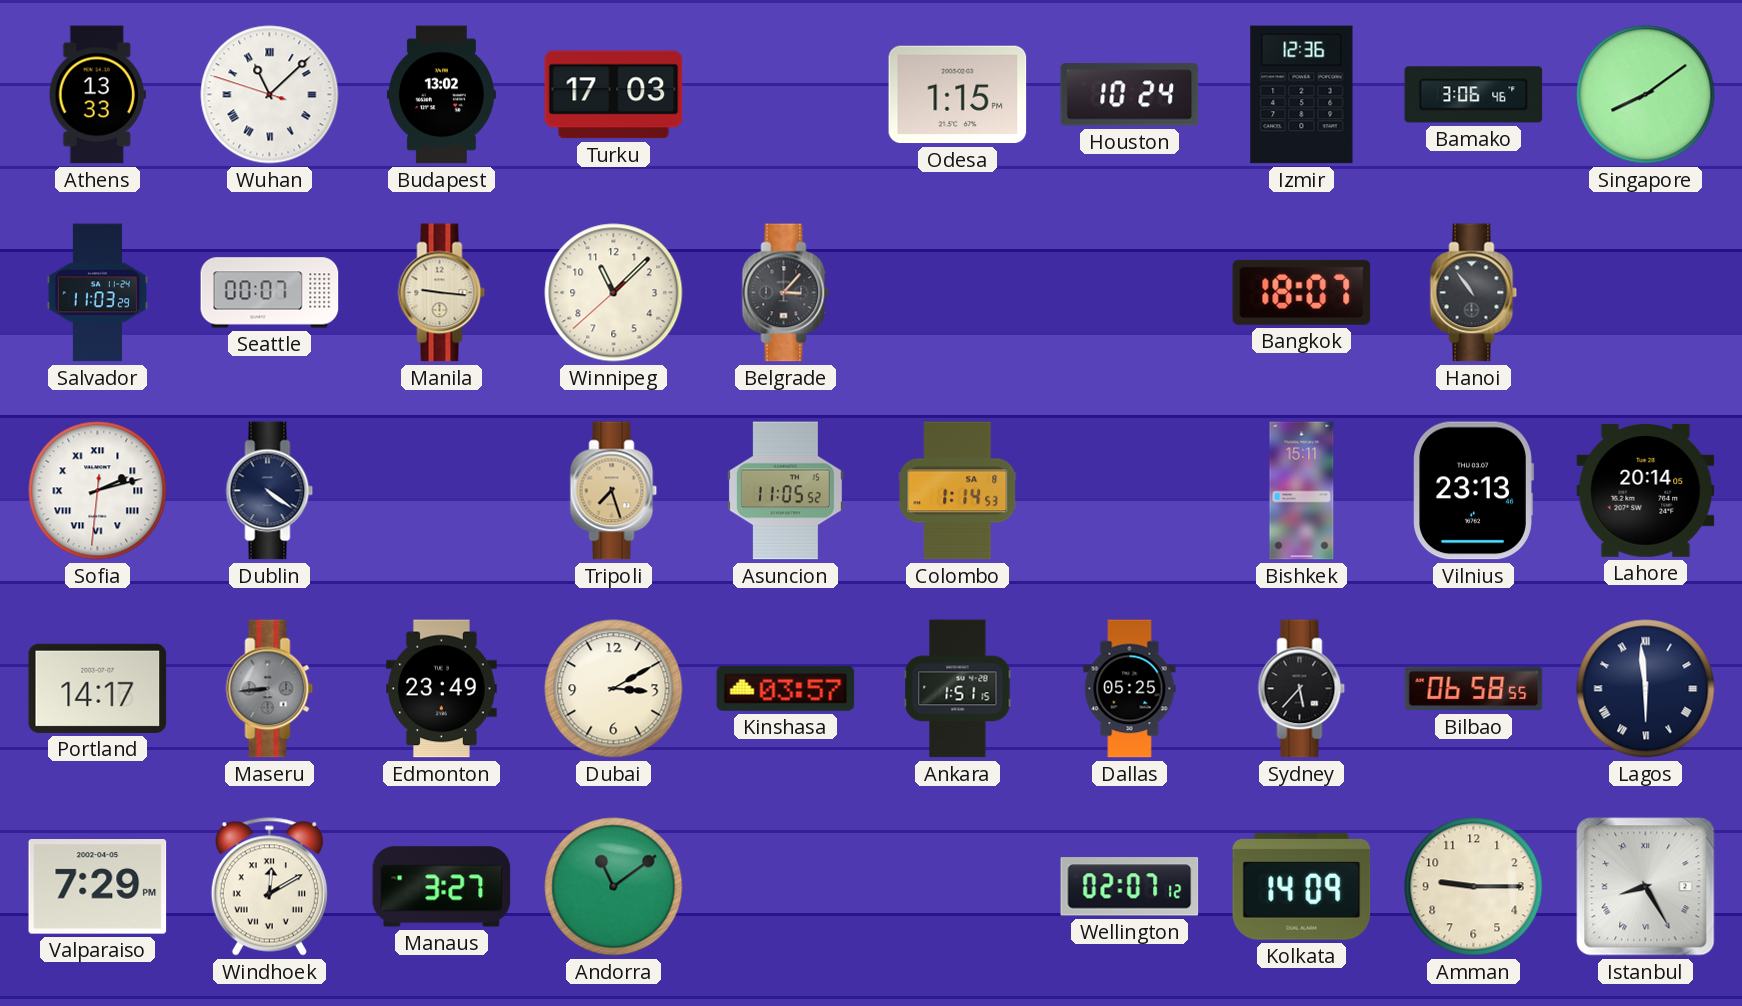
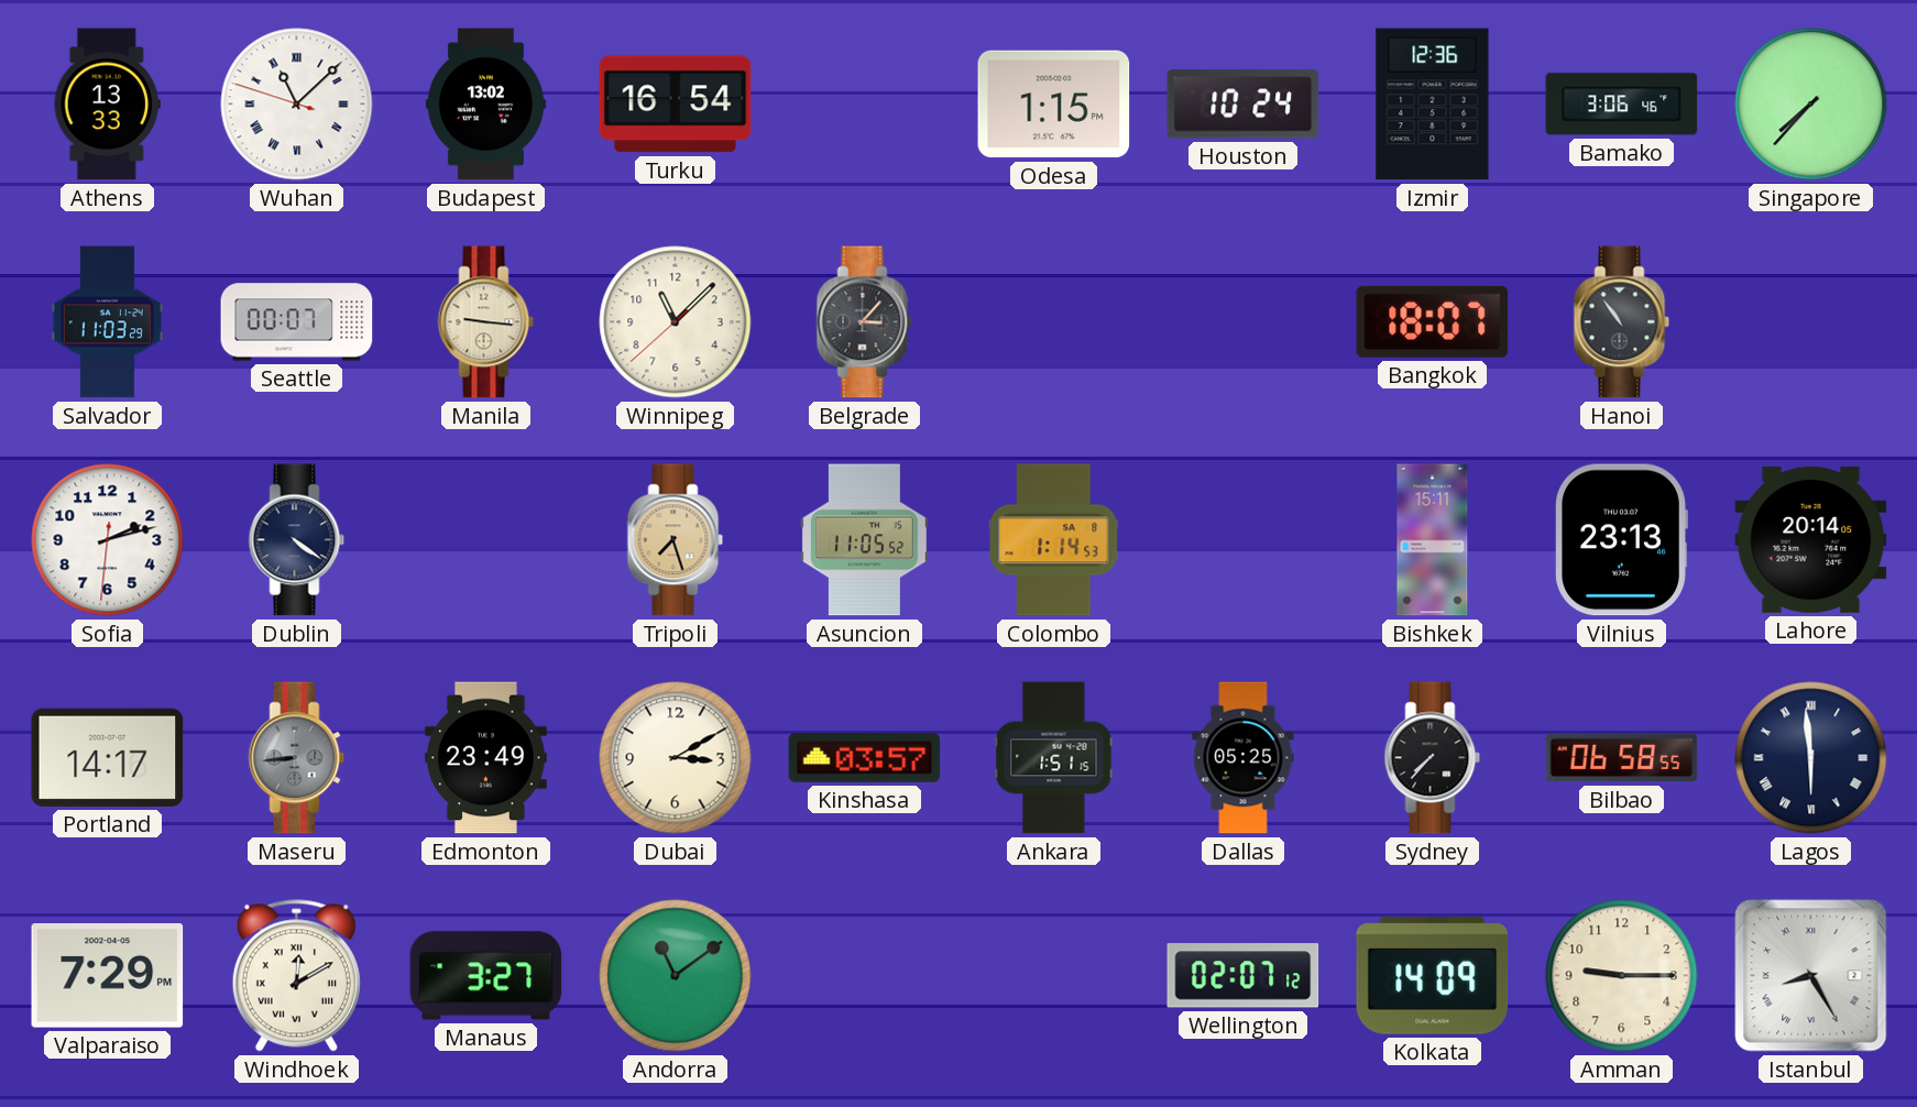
Turku: 17:03 -> 16:54 (676, 105)
Singapore: 8:09 -> 7:37 (1811, 105)
Sofia numerals: Roman -> Arabic (108, 540)
Sydney: 5:37 -> 7:37 (1433, 758)
